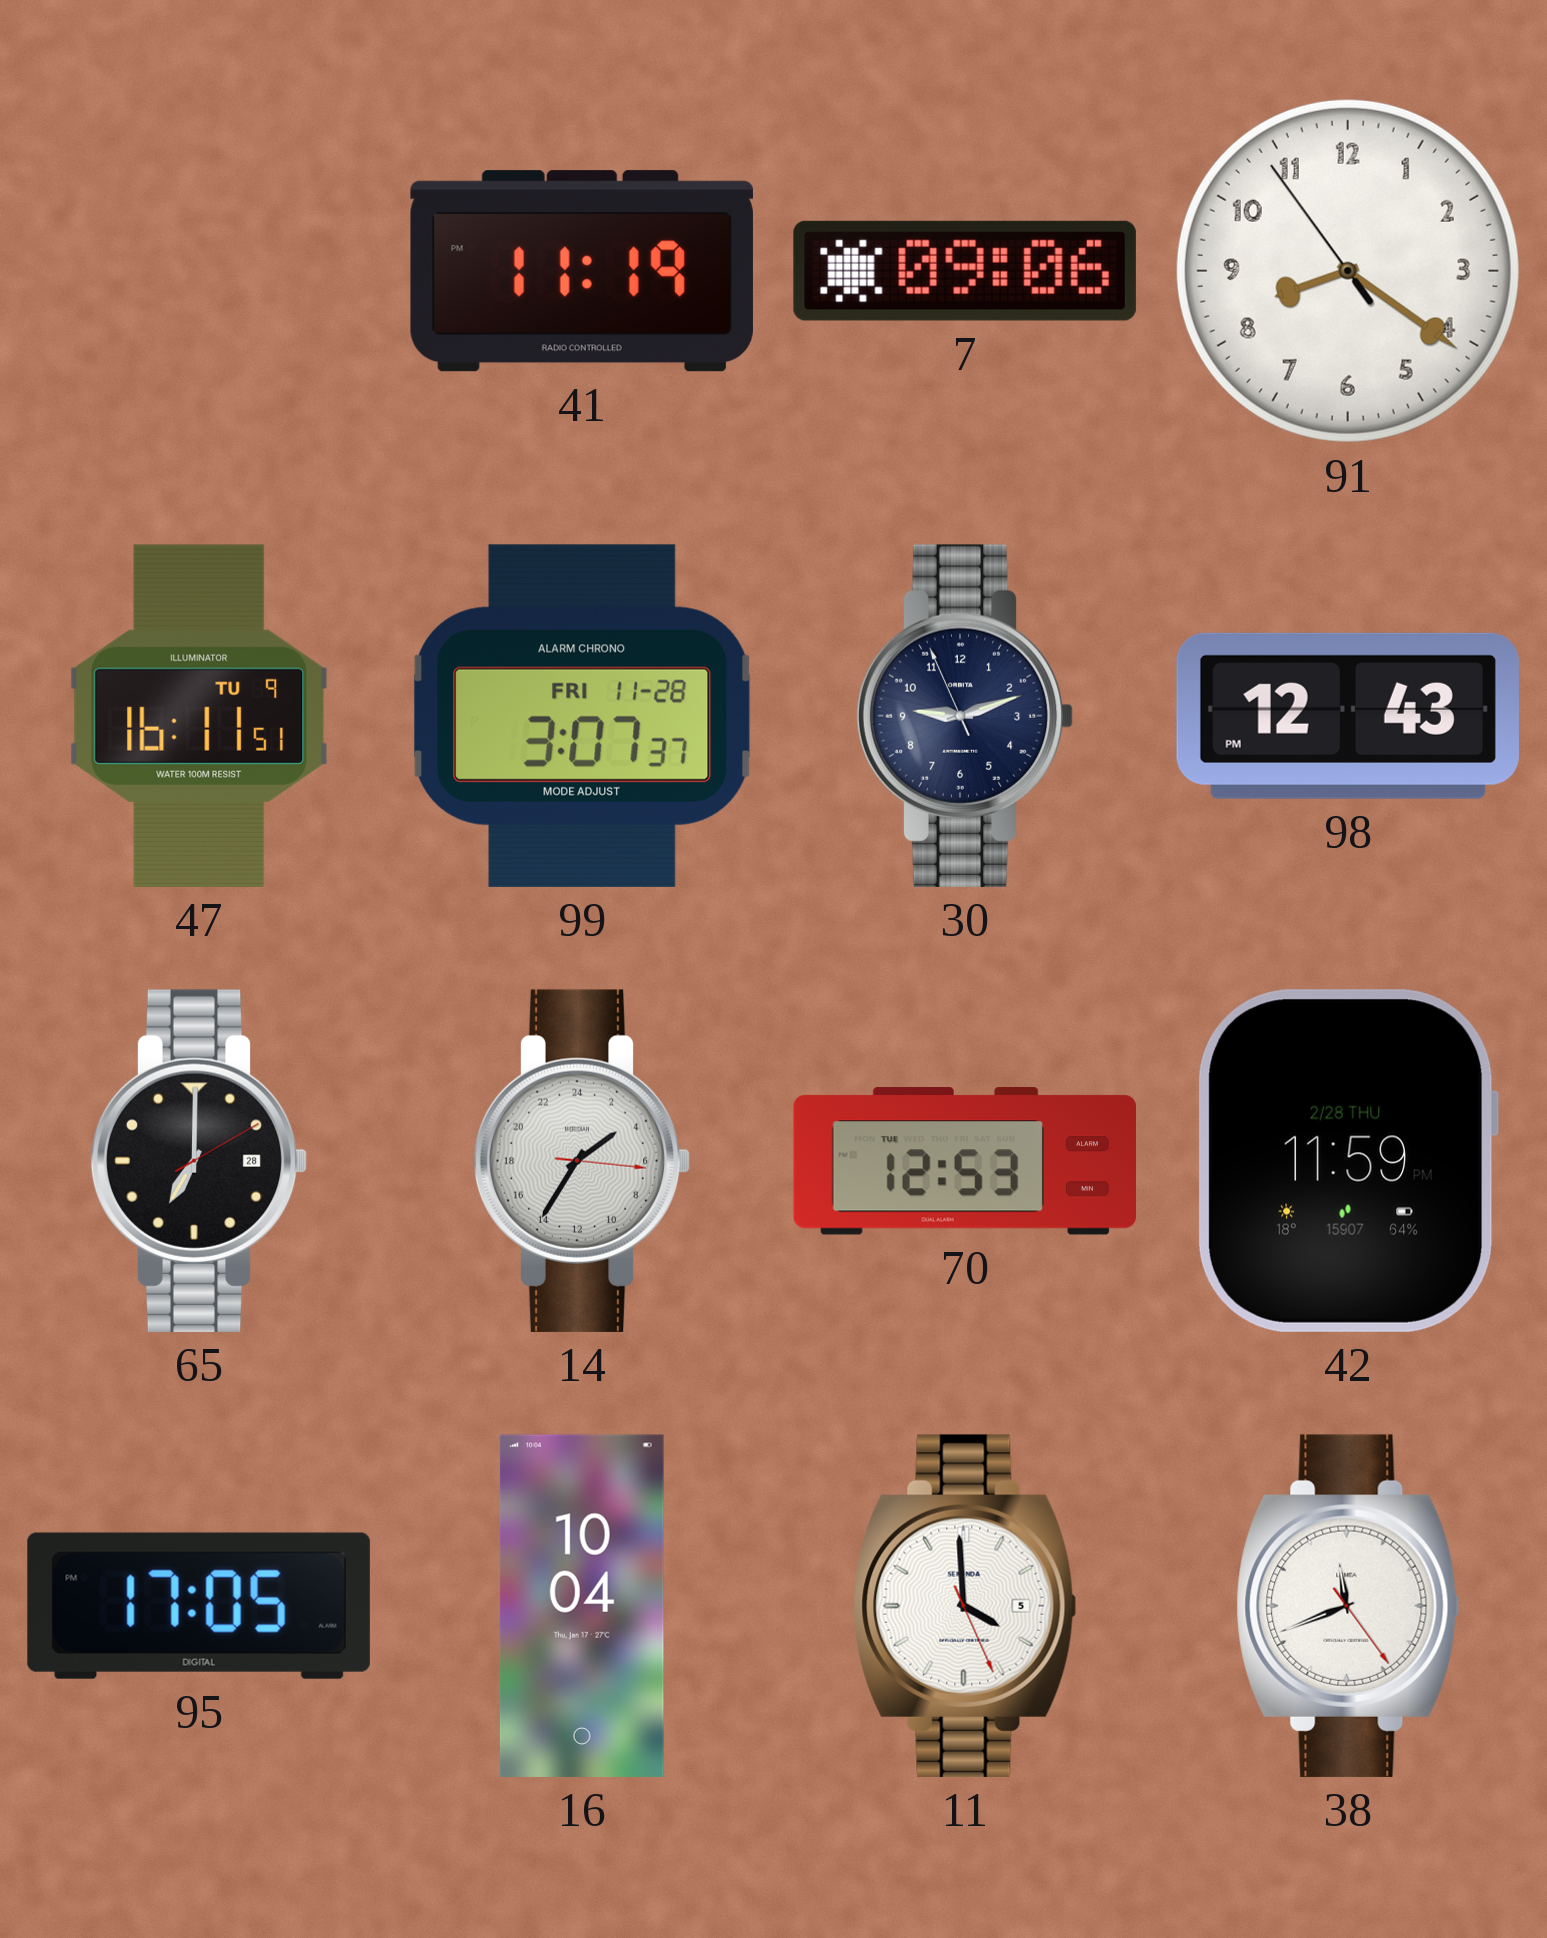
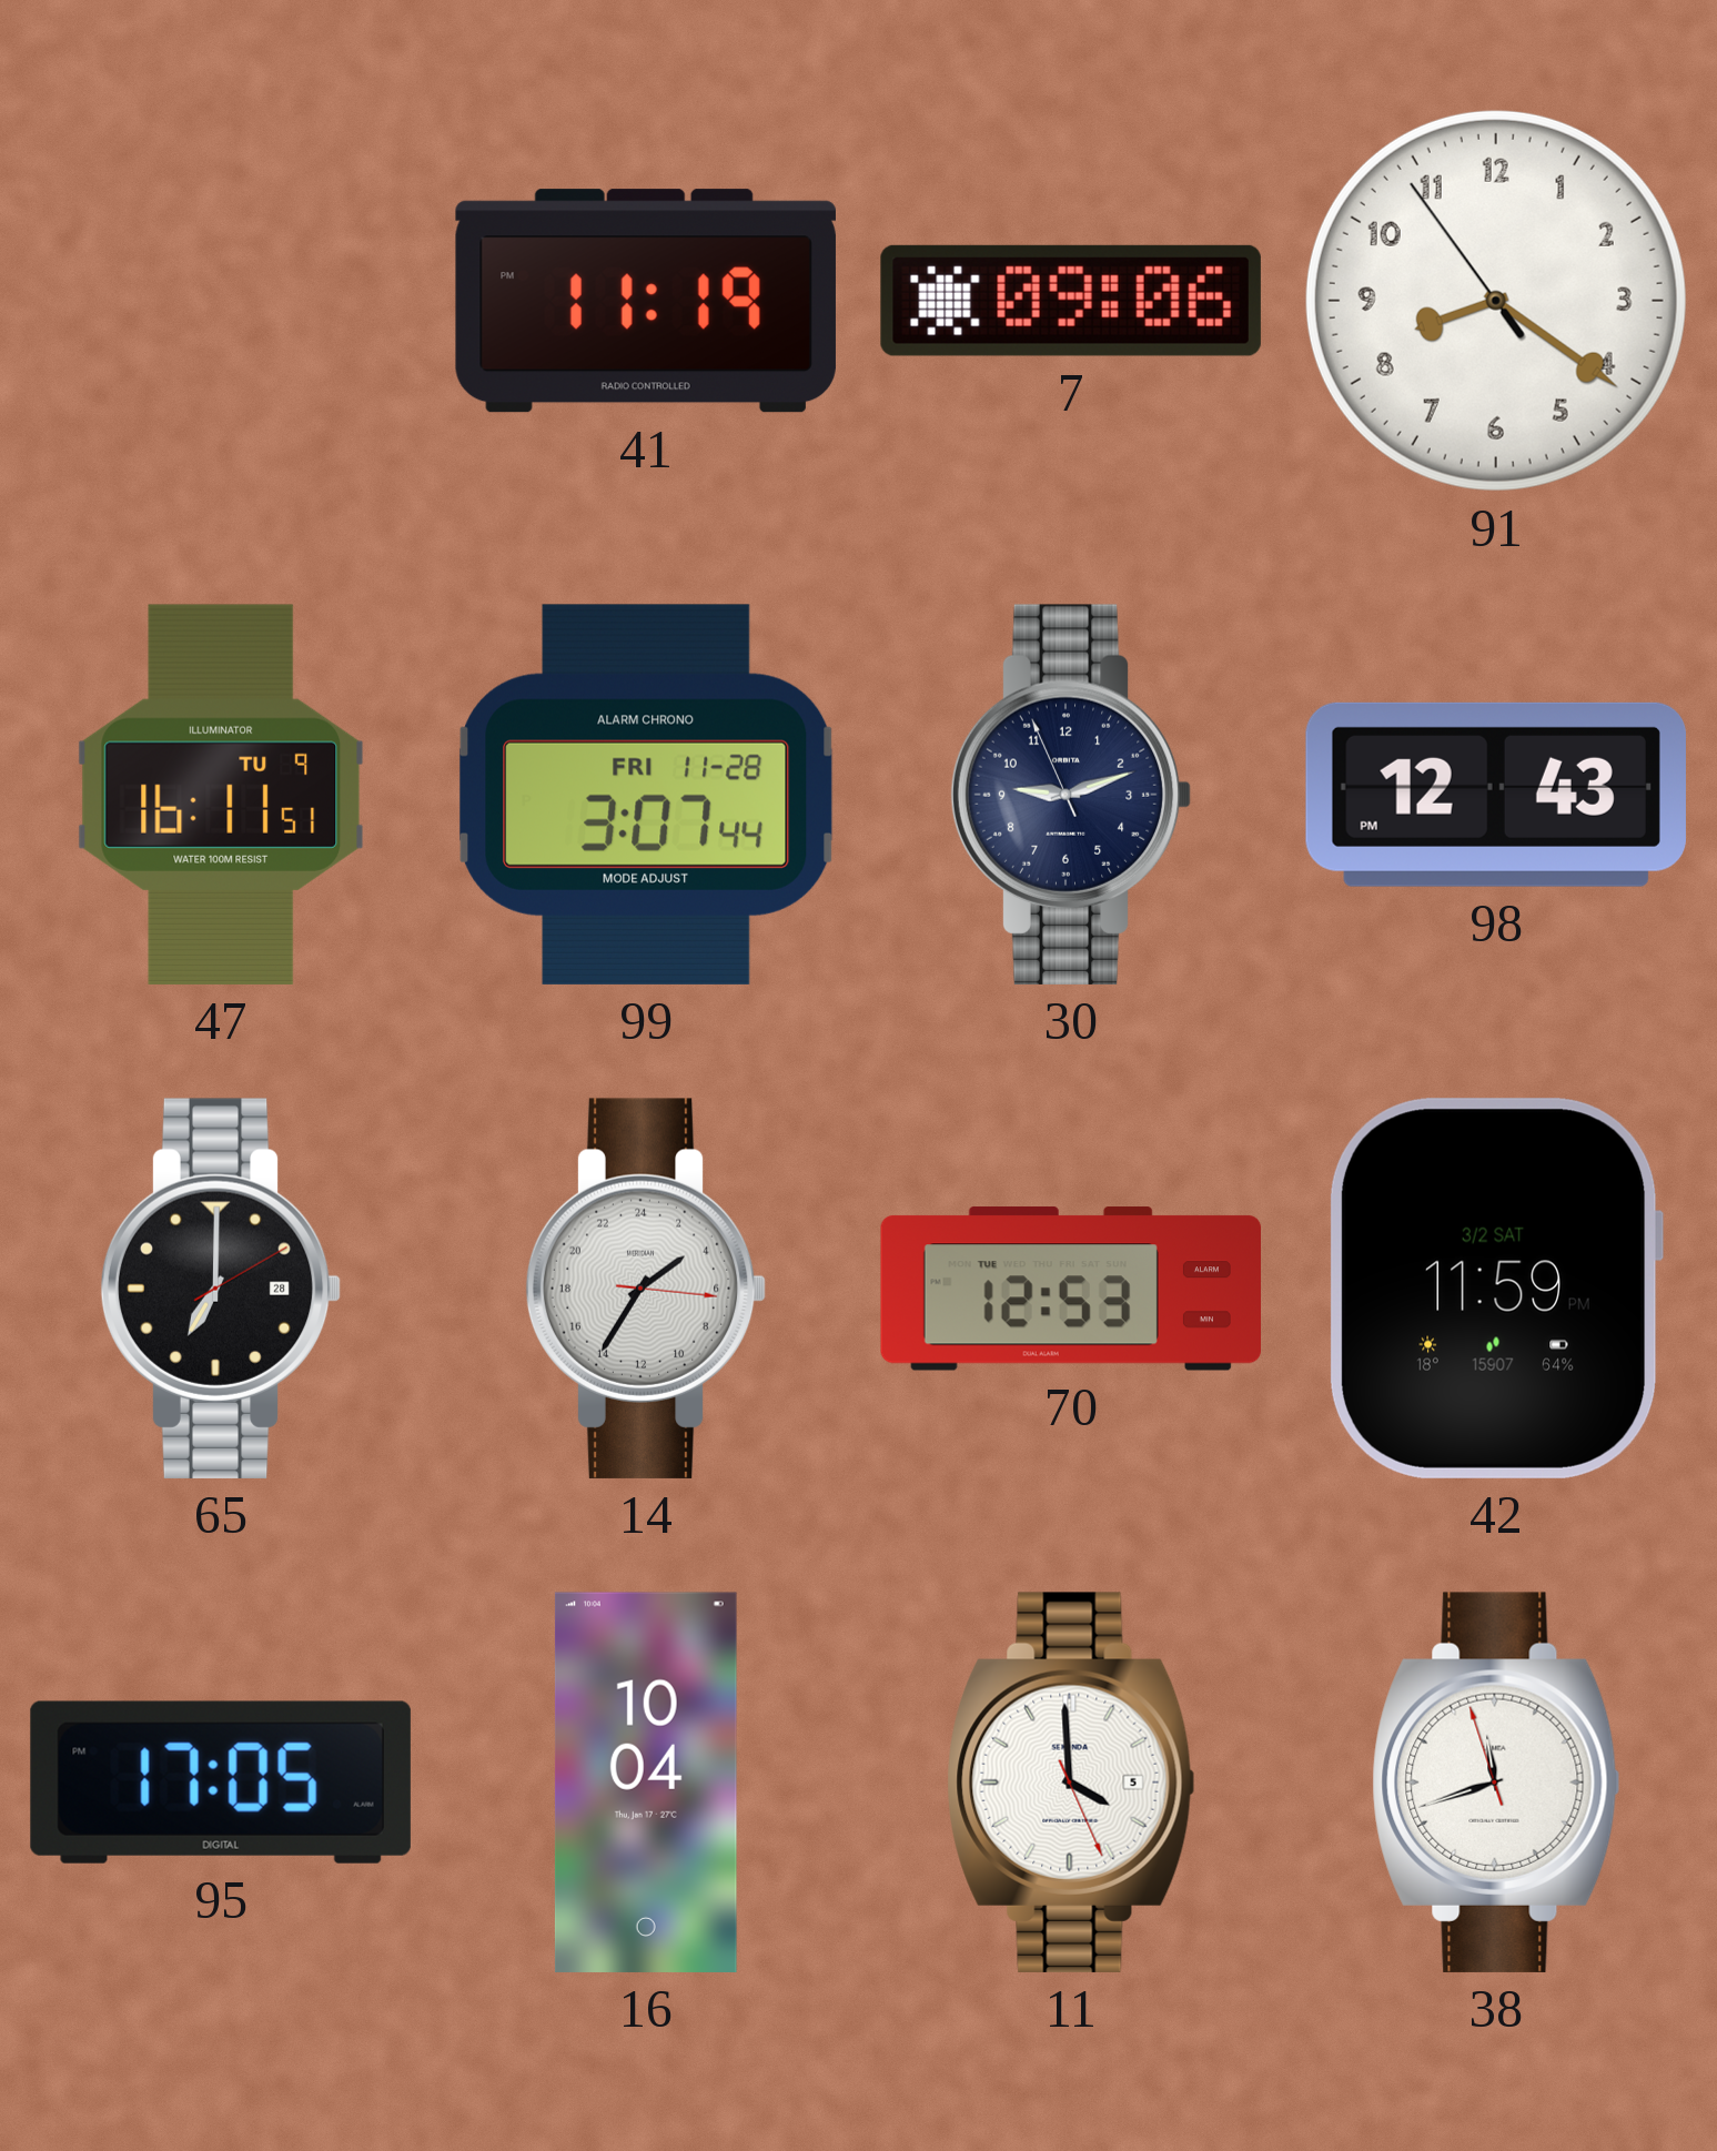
99: 3:07:37 -> 3:07:44 (646, 795)
42 date: 2/28 THU -> 3/2 SAT (1495, 1289)
38: 11:41:24 -> 11:41:57 (1496, 1783)
